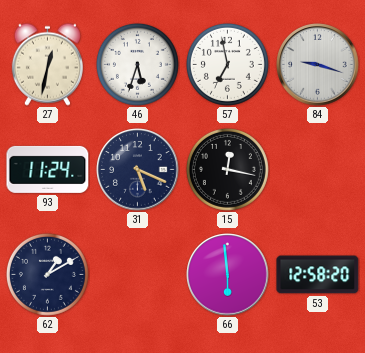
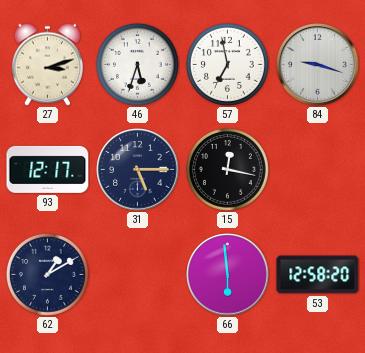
27: 12:32 -> 3:12 (47, 64)
93: 11:24 -> 12:17 (48, 169)
31: 5:19 -> 5:15 (138, 170)
